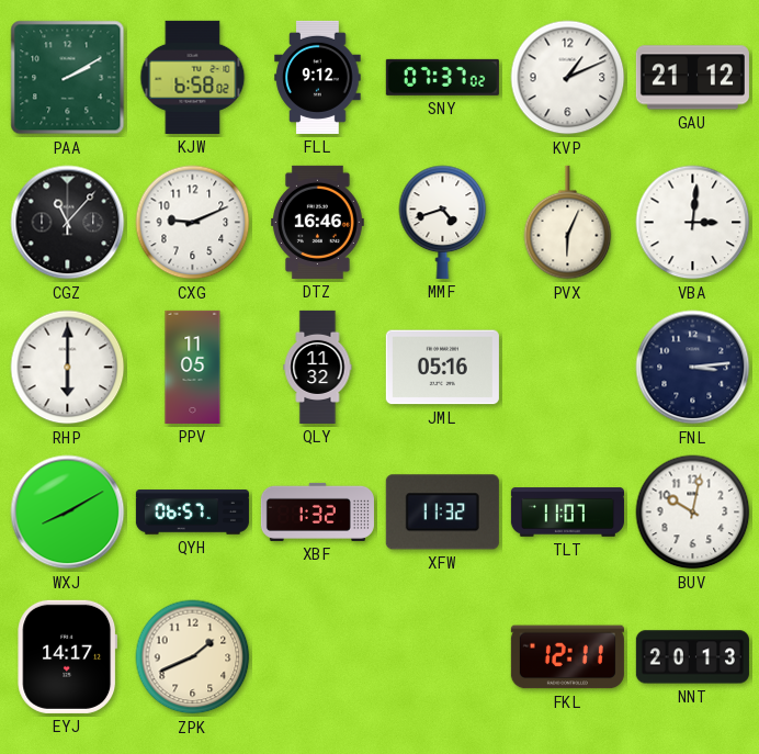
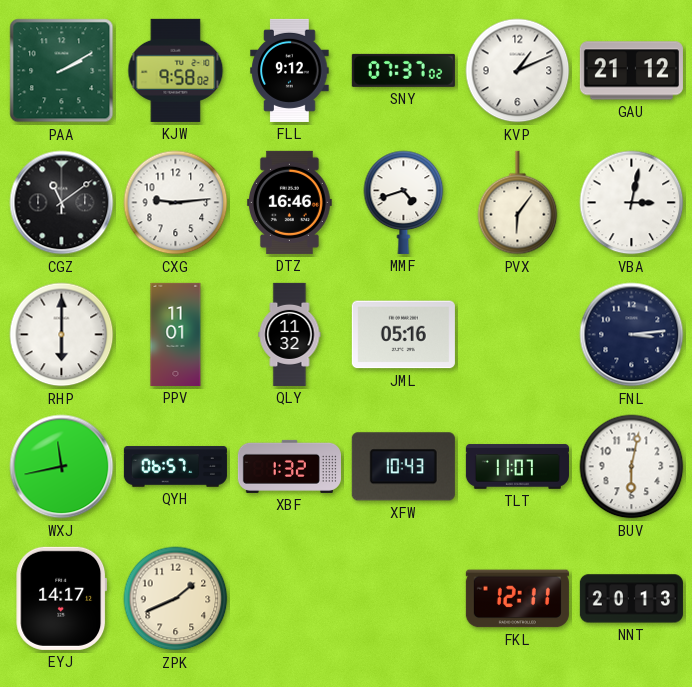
KJW: 6:58 -> 9:58 (176, 70)
CGZ: 11:07 -> 11:09 (62, 203)
CXG: 9:11 -> 9:14 (176, 203)
PVX: 6:04 -> 6:06 (518, 203)
VBA: 3:01 -> 3:02 (632, 203)
PPV: 11:05 -> 11:01 (176, 334)
WXJ: 8:10 -> 11:43 (62, 467)
XFW: 11:32 -> 10:43 (403, 467)
BUV: 10:02 -> 6:02 (632, 467)
